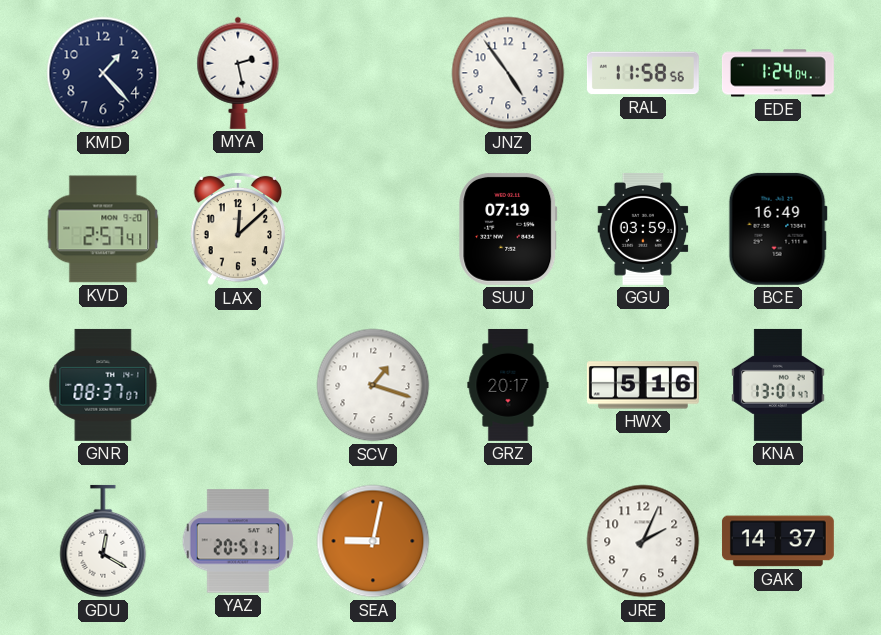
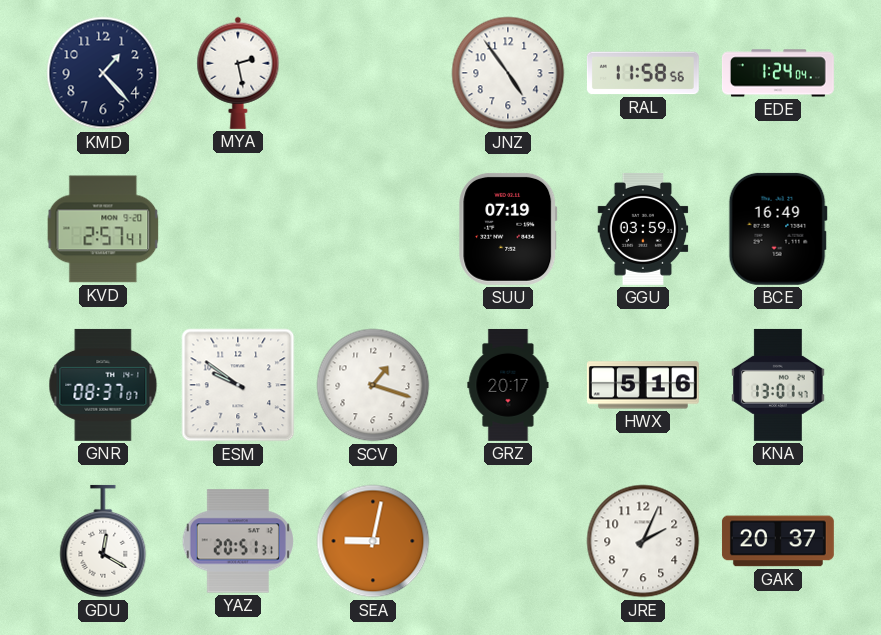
LAX: 12:08 -> none (238, 229)
ESM: none -> 9:51 (238, 385)
GAK: 14:37 -> 20:37 (778, 541)
